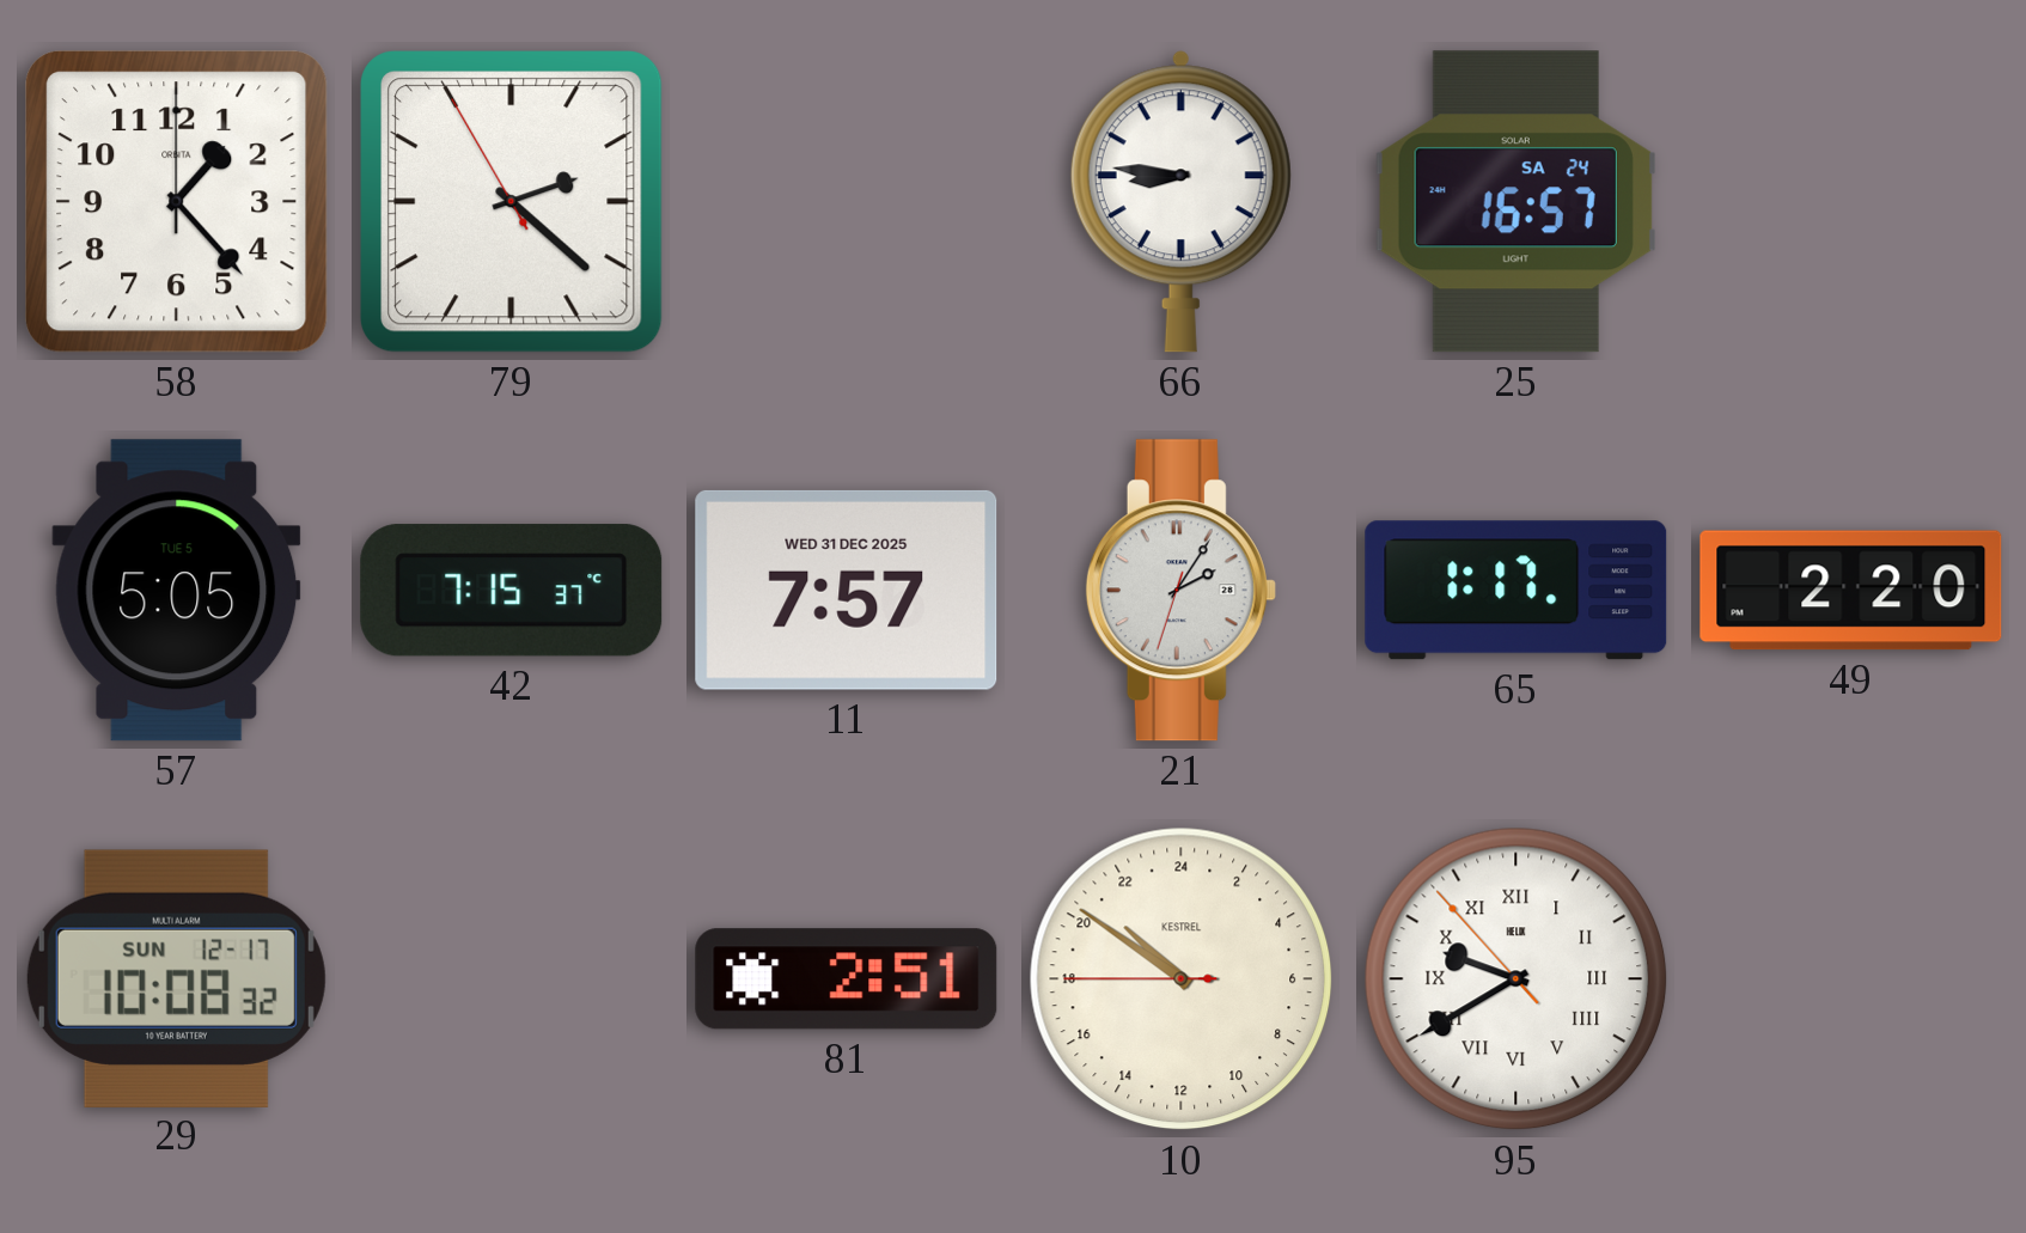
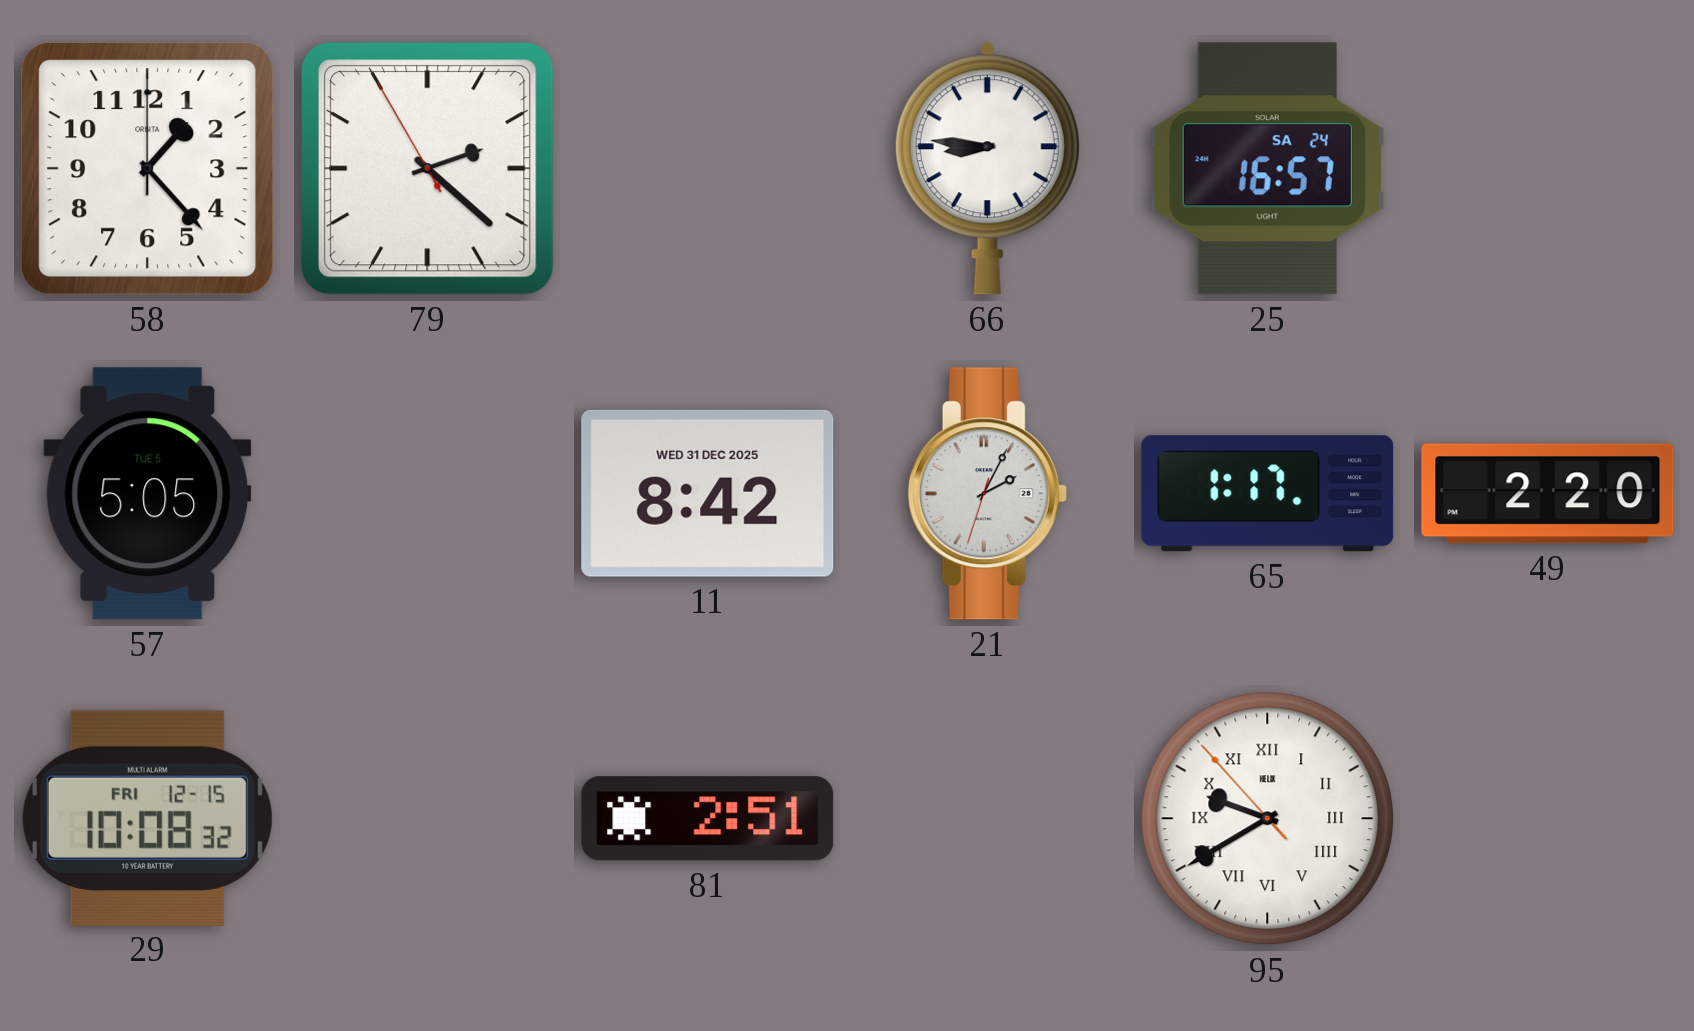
42: 7:15 -> none (512, 591)
11: 7:57 -> 8:42 (708, 493)
21: 2:05 -> 2:04 (987, 494)
29 date: SUN 12-17 -> FRI 12-15 (147, 818)
10: 20:50 -> none (1182, 979)
